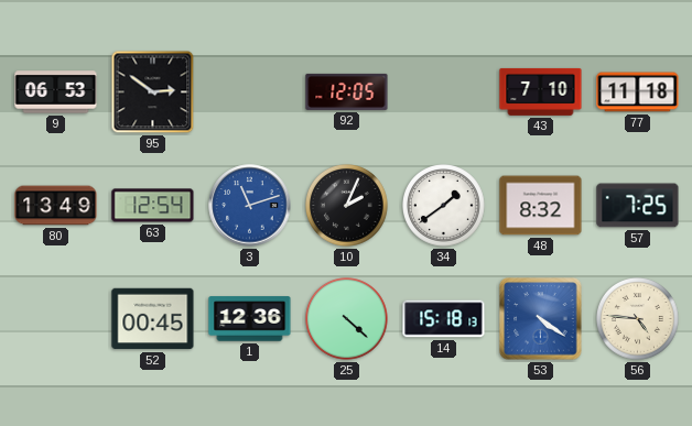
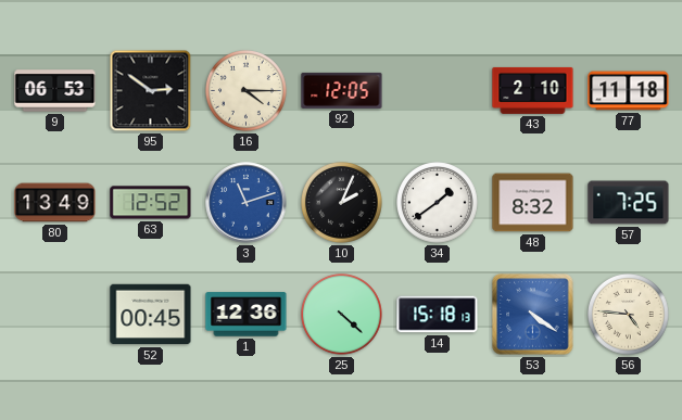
16: none -> 4:15 (247, 91)
43: 7:10 -> 2:10 (533, 90)
63: 12:54 -> 12:52 (151, 203)
